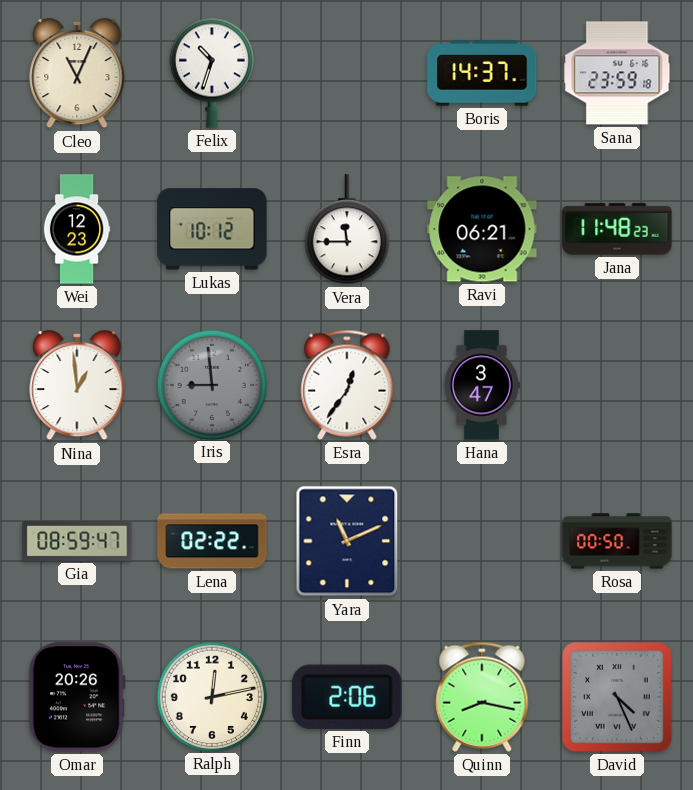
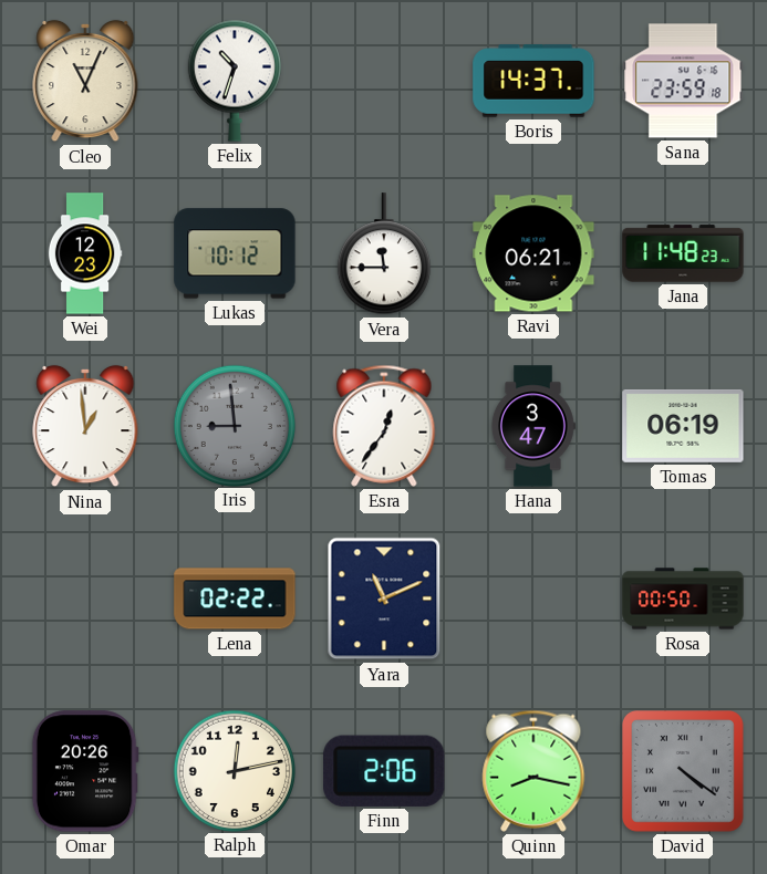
Tomas: none -> 06:19 (683, 426)
Gia: 08:59 -> none (77, 542)
David: 4:26 -> 4:21 (684, 772)
